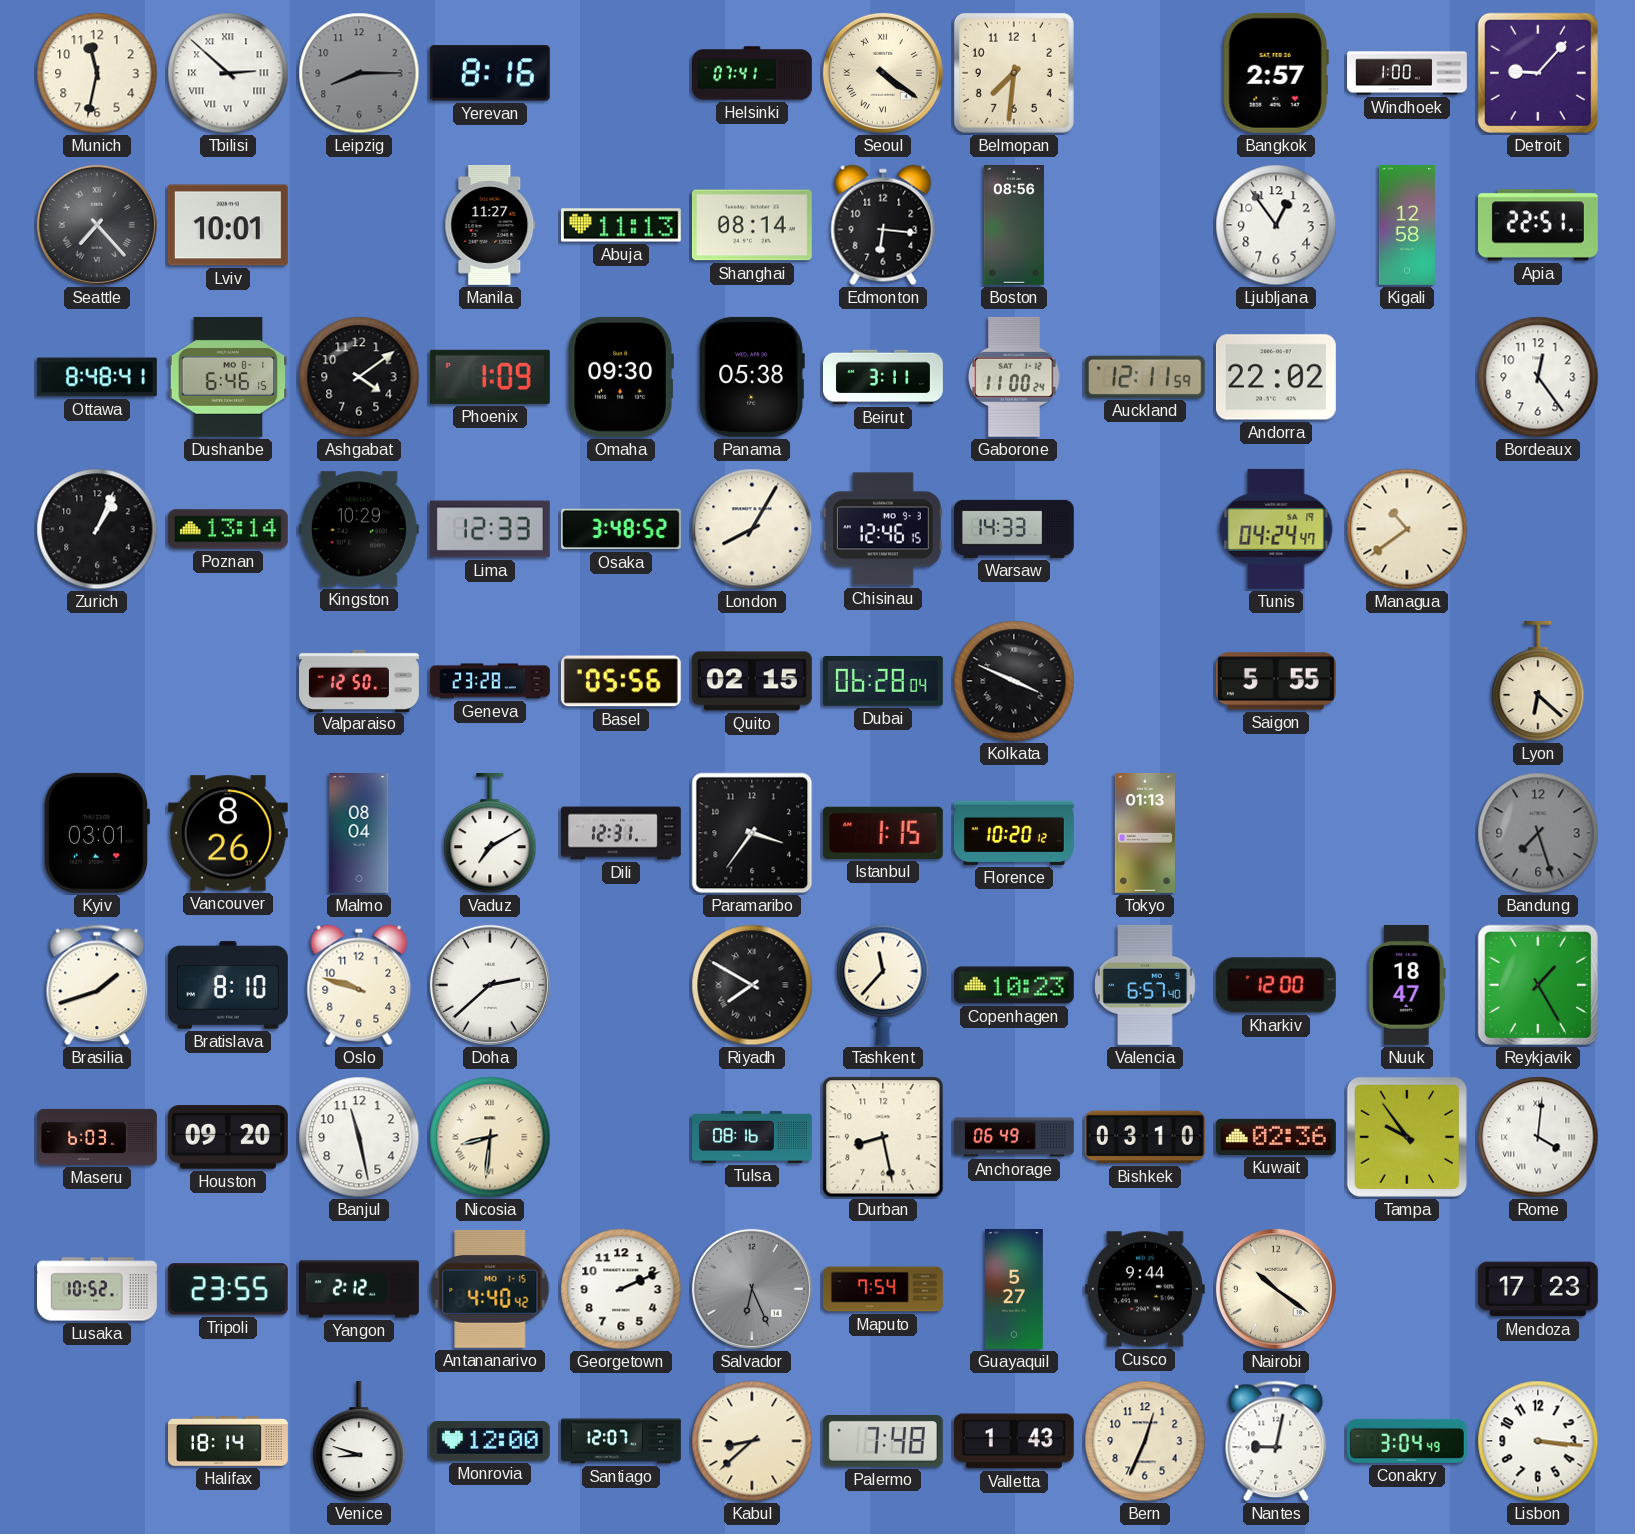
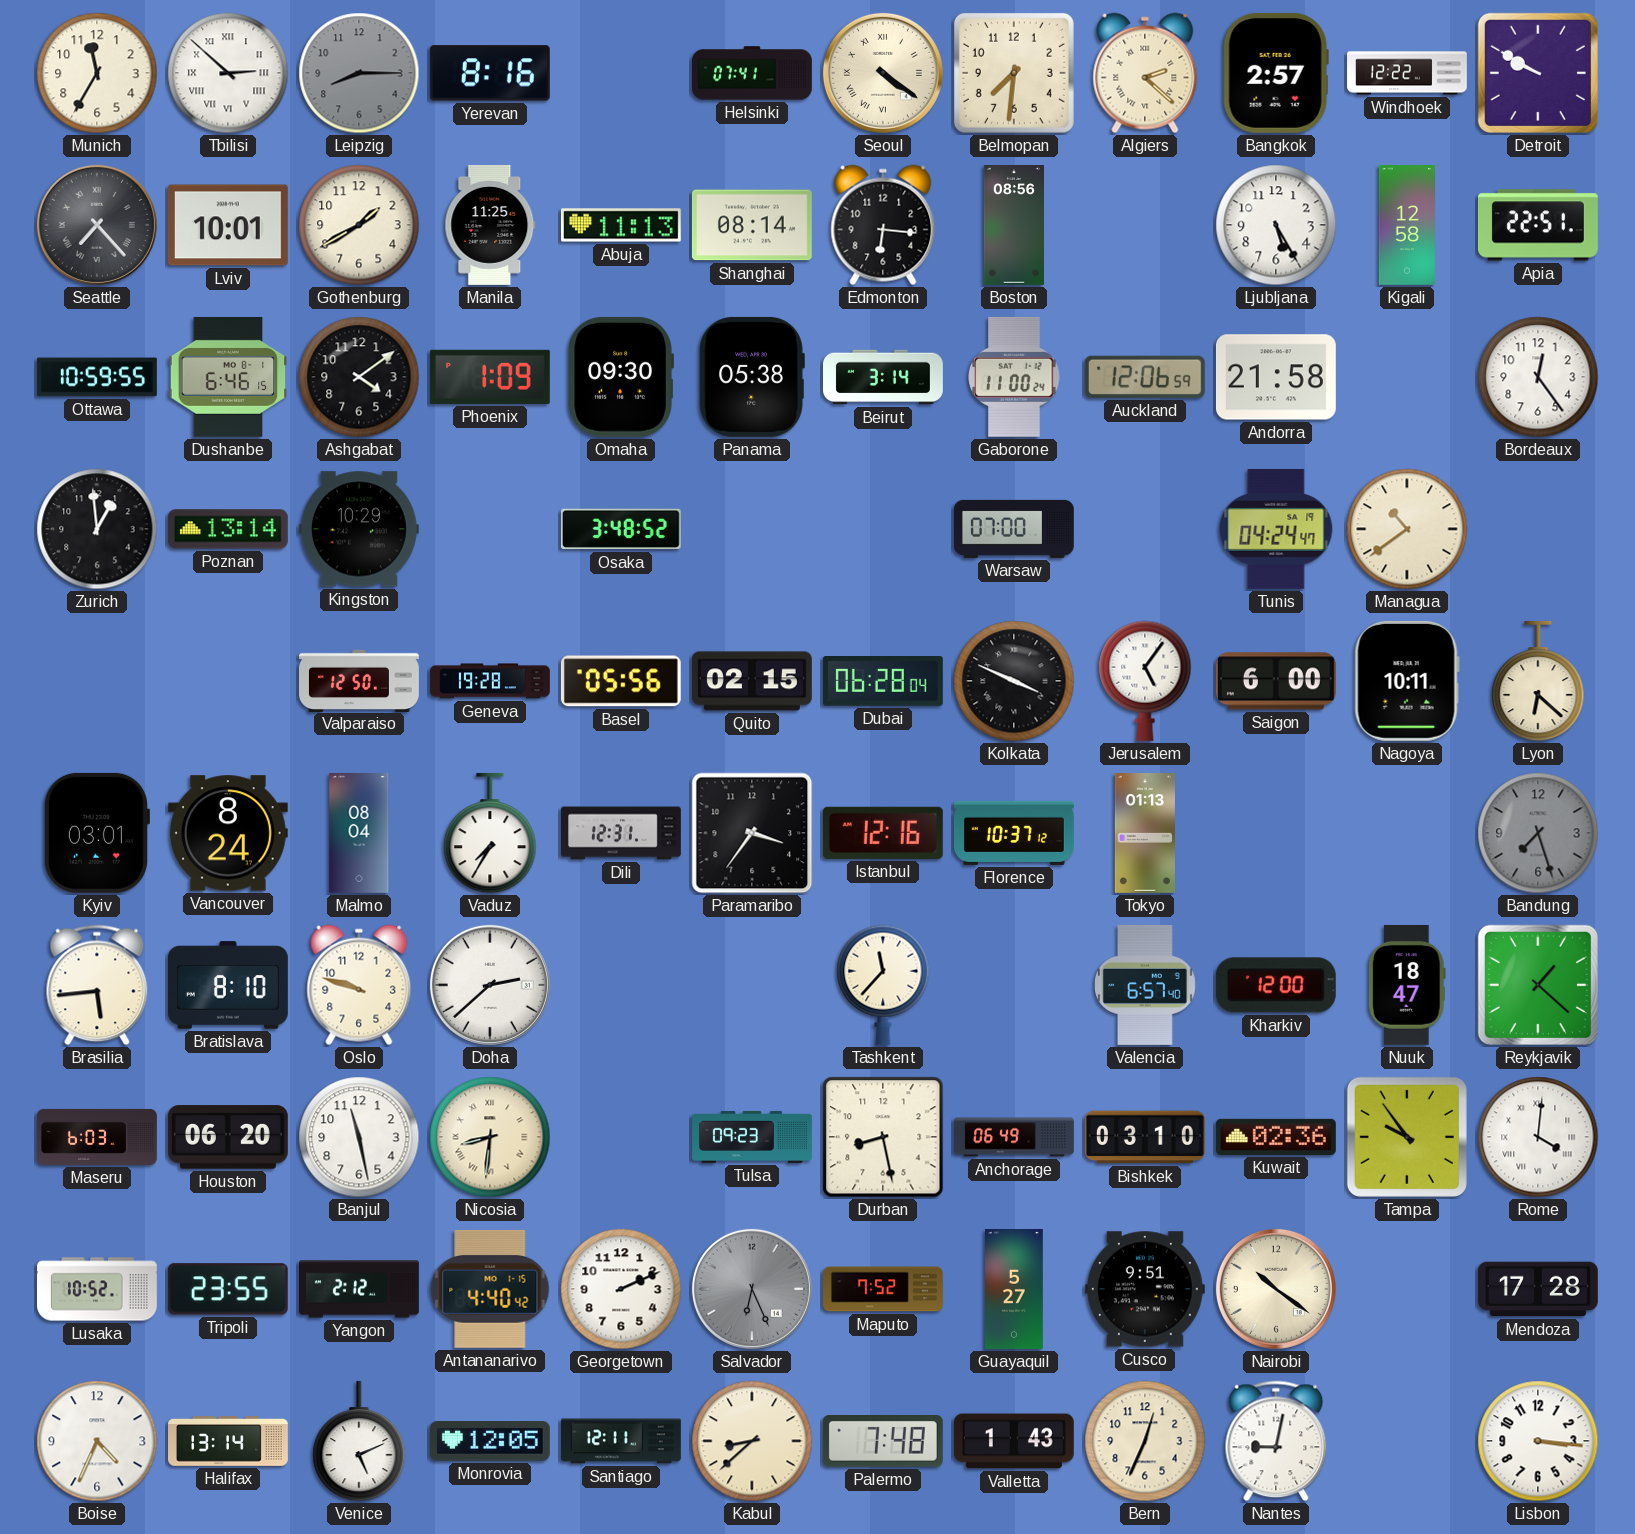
Munich: 11:32 -> 11:35 (97, 73)
Algiers: none -> 2:22 (1145, 73)
Windhoek: 1:00 -> 12:22 (1407, 73)
Detroit: 9:07 -> 9:50 (1538, 73)
Gothenburg: none -> 1:40 (359, 225)
Manila: 11:27 -> 11:25 (490, 225)
Ljubljana: 12:54 -> 5:25 (1276, 225)
Ottawa: 8:48 -> 10:59 (97, 377)
Beirut: 3:11 -> 3:14 (884, 377)
Auckland: 12:11 -> 12:06 (1145, 377)
Andorra: 22:02 -> 21:58 (1276, 377)
Zurich: 1:04 -> 12:59 (97, 529)
Lima: 12:33 -> none (490, 529)
London: 8:05 -> none (752, 529)
Chisinau: 12:46 -> none (883, 529)
Warsaw: 14:33 -> 07:00 (1014, 529)
Geneva: 23:28 -> 19:28 (491, 681)
Jerusalem: none -> 5:06 (1145, 681)
Saigon: 5:55 -> 6:00 (1276, 681)
Nagoya: none -> 10:11 (1407, 681)
Vancouver: 8:26 -> 8:24 (228, 833)
Vaduz: 7:10 -> 7:35 (490, 833)
Istanbul: 1:15 -> 12:16 (883, 833)
Florence: 10:20 -> 10:37 (1014, 833)
Brasilia: 1:42 -> 5:44 (97, 985)
Riyadh: 7:50 -> none (752, 985)
Copenhagen: 10:23 -> none (1014, 985)
Reykjavik: 1:25 -> 1:22 (1538, 985)
Houston: 09:20 -> 06:20 (228, 1137)
Tulsa: 08:16 -> 09:23 (752, 1137)
Maputo: 7:54 -> 7:52 (884, 1289)
Cusco: 9:44 -> 9:51 (1145, 1289)
Mendoza: 17:23 -> 17:28 (1538, 1289)
Boise: none -> 4:34 (97, 1441)
Halifax: 18:14 -> 13:14 (229, 1442)
Venice: 8:48 -> 5:11 (359, 1441)
Monrovia: 12:00 -> 12:05 (490, 1441)
Santiago: 12:07 -> 12:11 (622, 1441)
Conakry: 3:04 -> none (1407, 1441)
